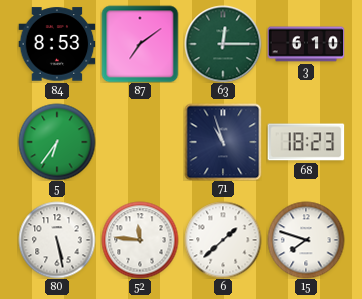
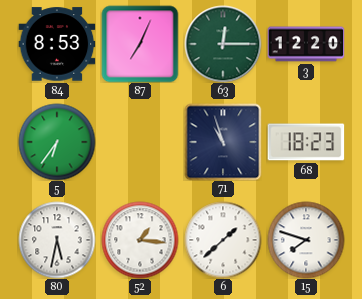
87: 7:09 -> 7:04 (140, 44)
3: 6:10 -> 12:20 (306, 44)
80: 5:28 -> 5:32 (57, 240)
52: 11:46 -> 1:16 (140, 240)
